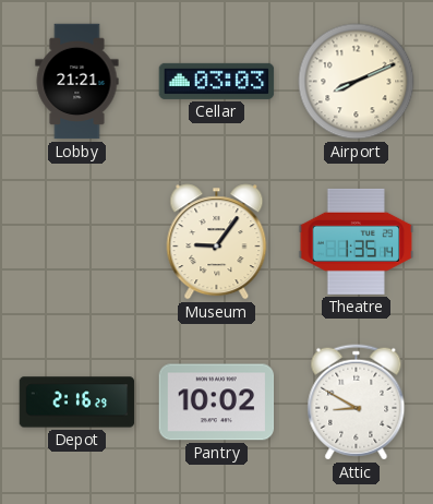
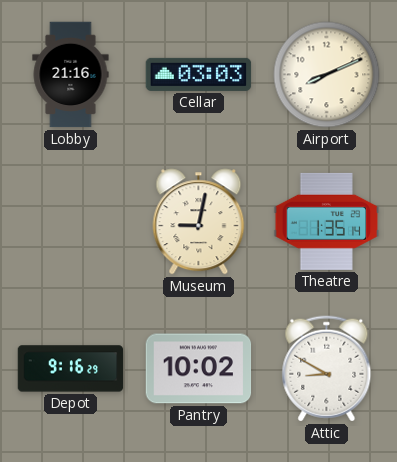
Lobby: 21:21 -> 21:16 (71, 75)
Museum: 9:06 -> 9:02 (199, 222)
Depot: 2:16 -> 9:16 (71, 369)
